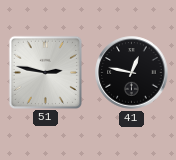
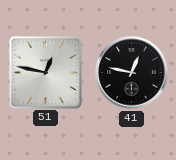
51: 2:47 -> 12:47 (45, 72)
